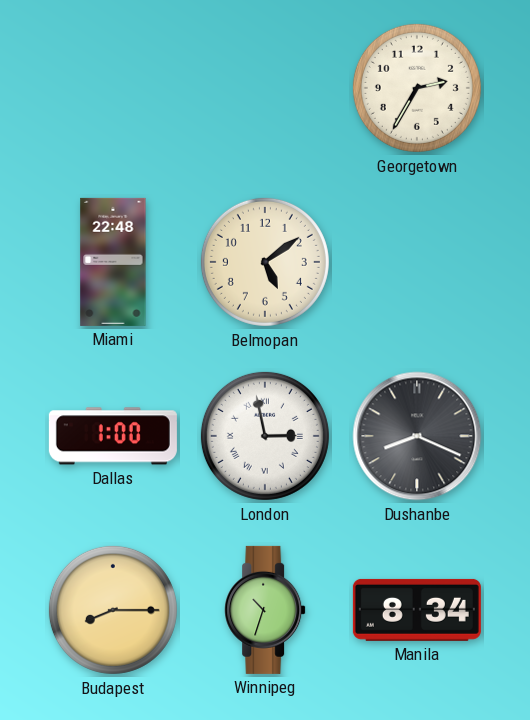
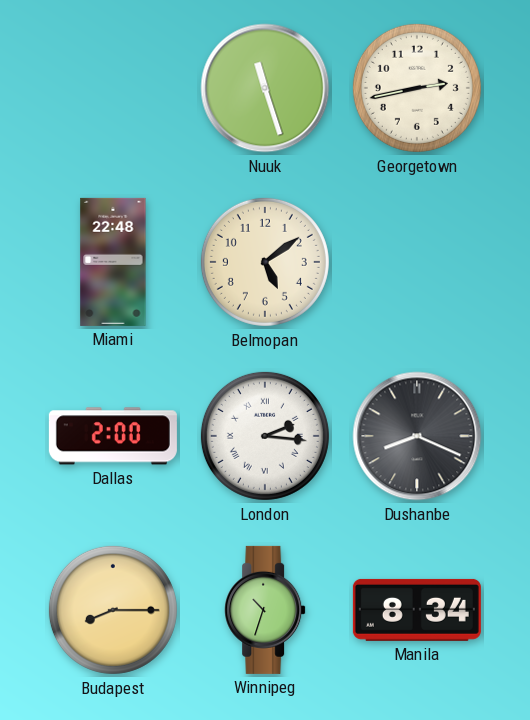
Nuuk: none -> 11:27 (265, 88)
Georgetown: 2:35 -> 2:43 (417, 88)
Dallas: 1:00 -> 2:00 (113, 436)
London: 2:58 -> 2:16 (265, 436)
